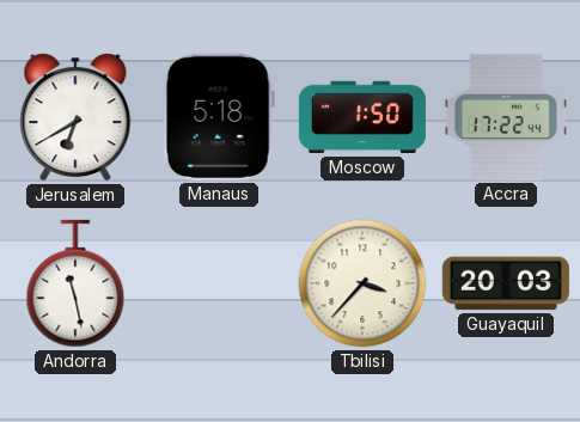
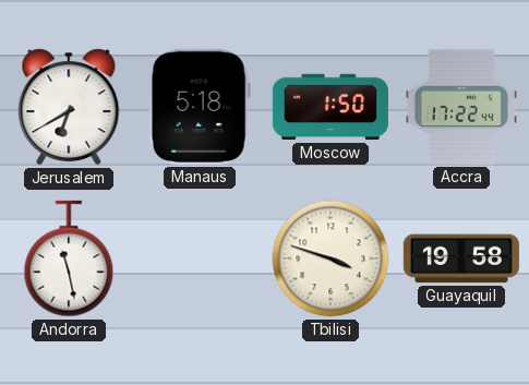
Tbilisi: 3:37 -> 3:48 (330, 258)
Guayaquil: 20:03 -> 19:58 (461, 258)
